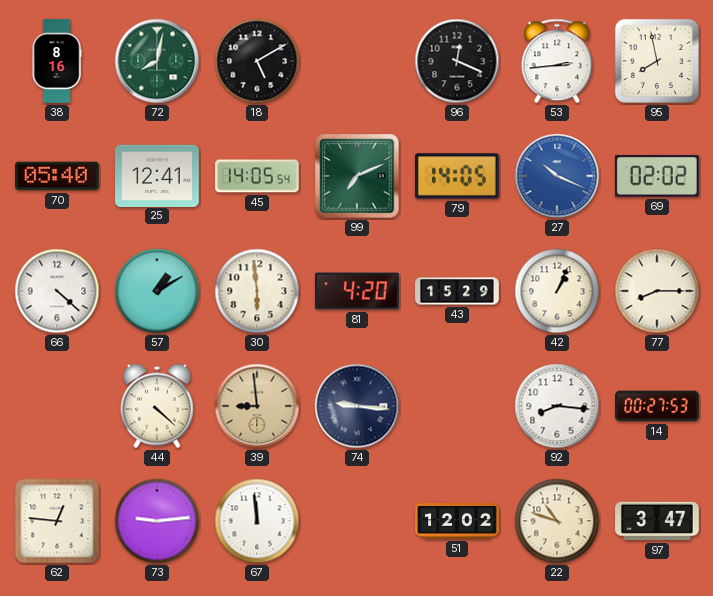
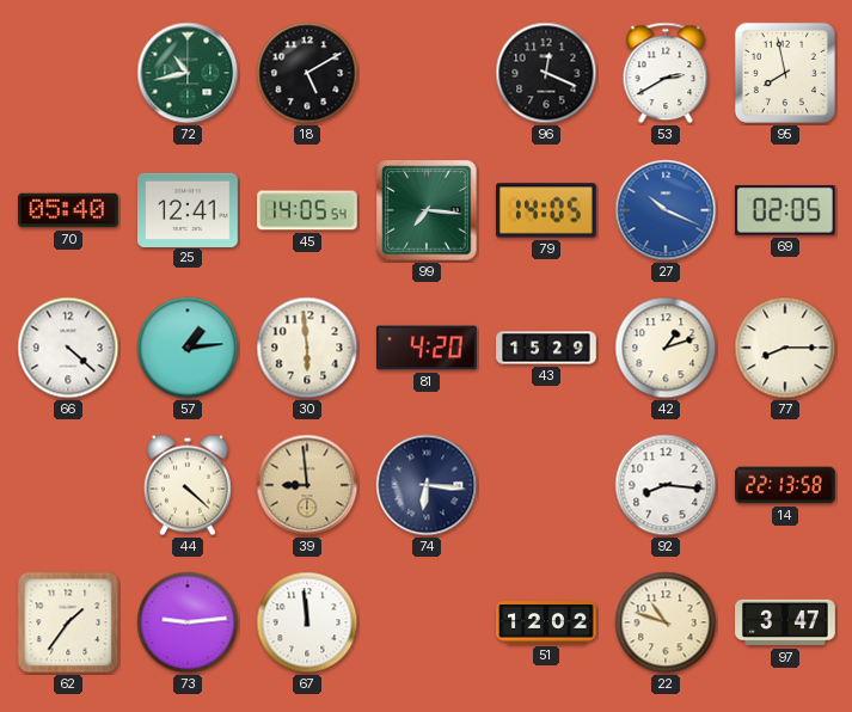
38: 8:16 -> none (57, 61)
72: 8:02 -> 10:43 (188, 73)
53: 2:44 -> 2:40 (666, 73)
99: 7:11 -> 7:16 (427, 210)
69: 02:02 -> 02:05 (785, 210)
57: 1:10 -> 1:14 (188, 348)
42: 1:04 -> 1:12 (666, 348)
74: 9:16 -> 6:16 (427, 485)
14: 00:27 -> 22:13 (785, 485)
62: 12:46 -> 1:36 (68, 622)
